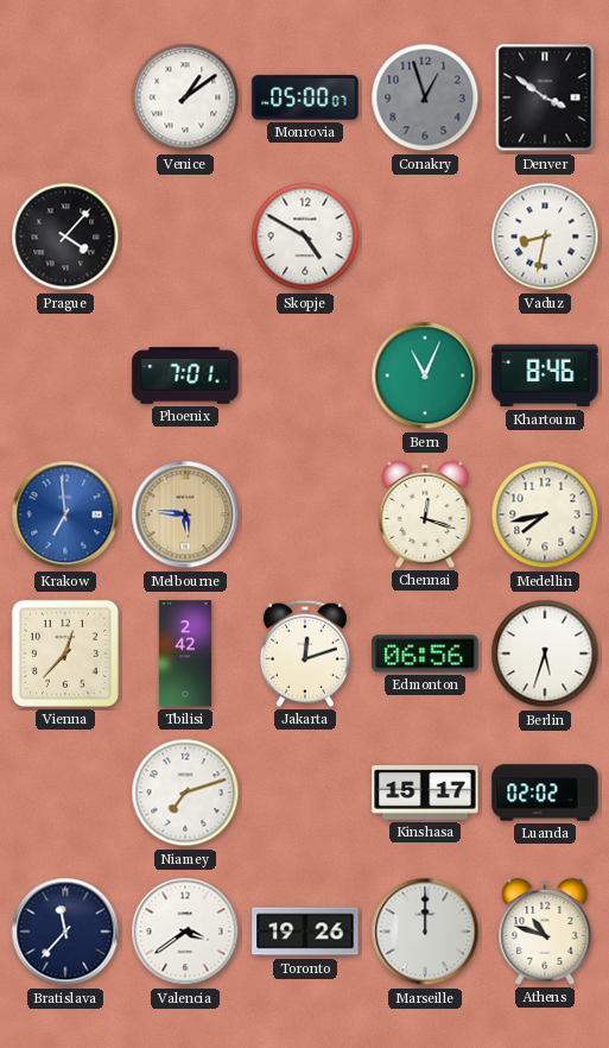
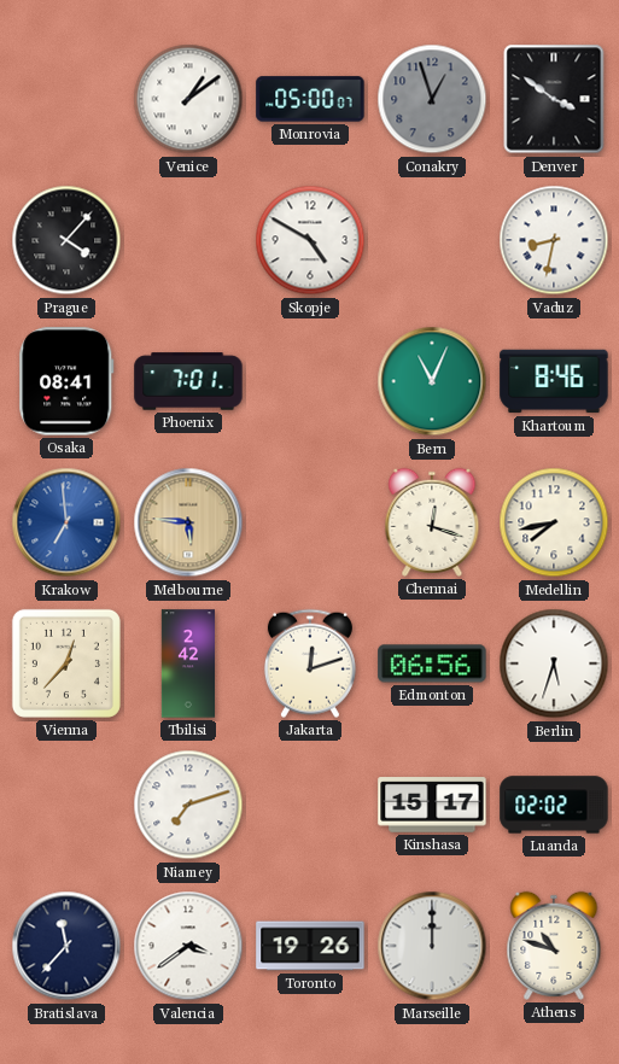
Osaka: none -> 08:41 (66, 381)
